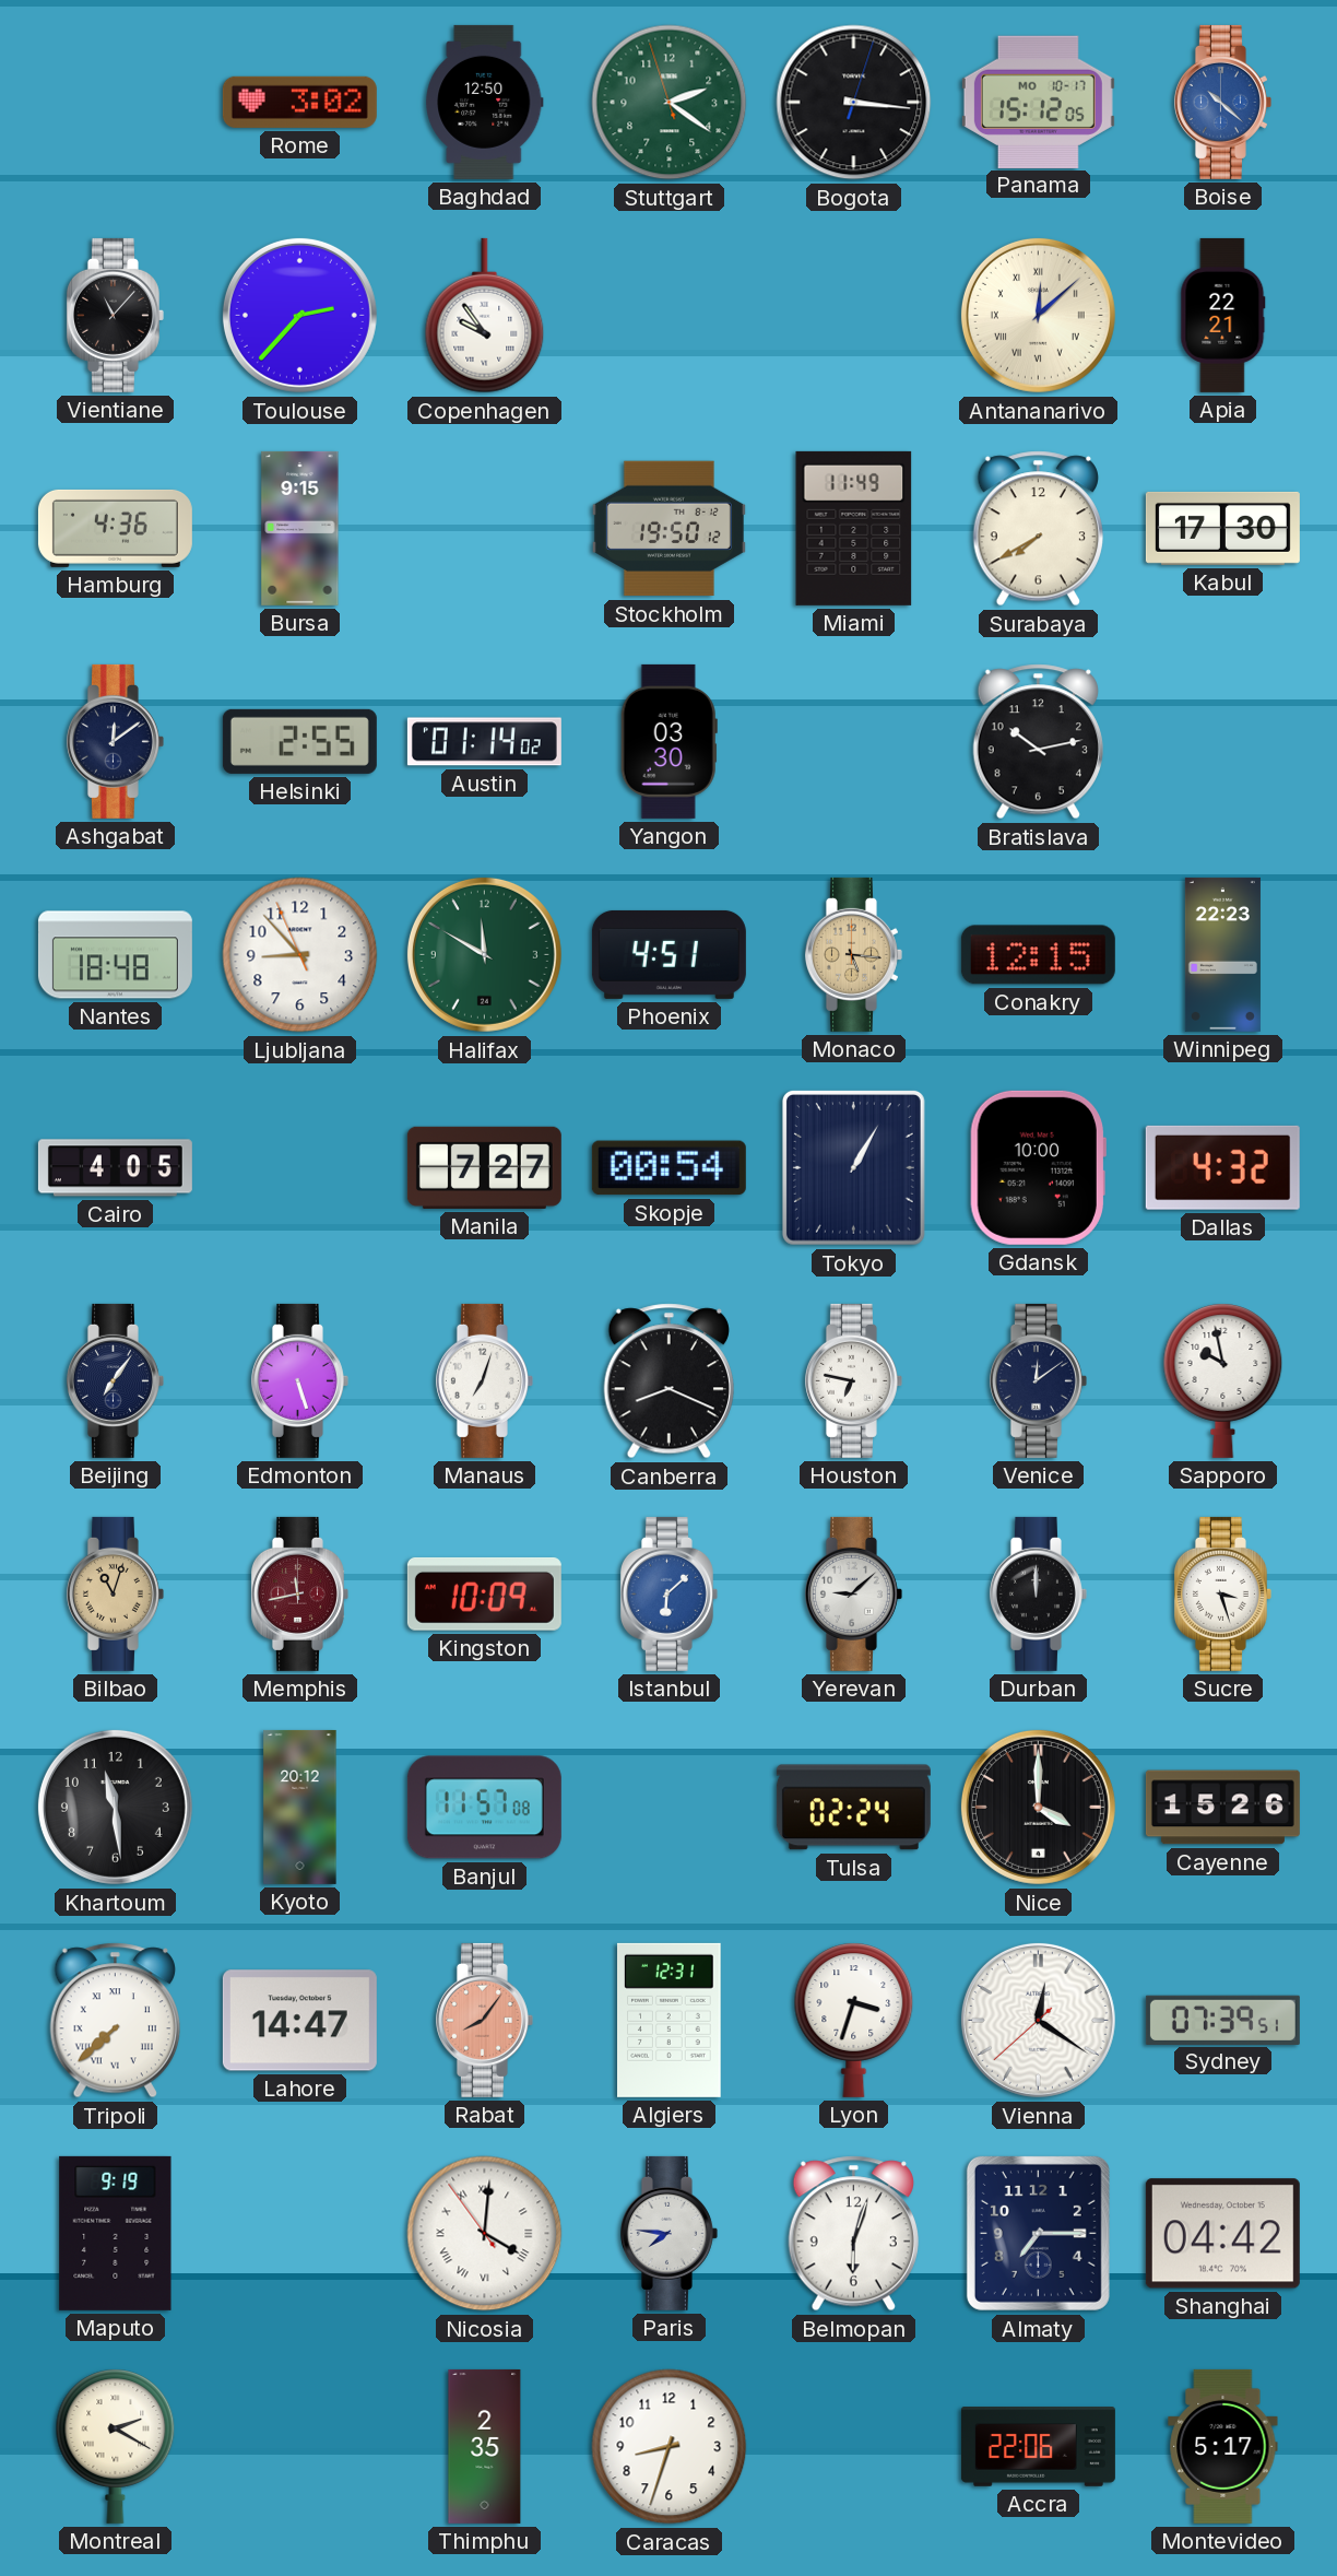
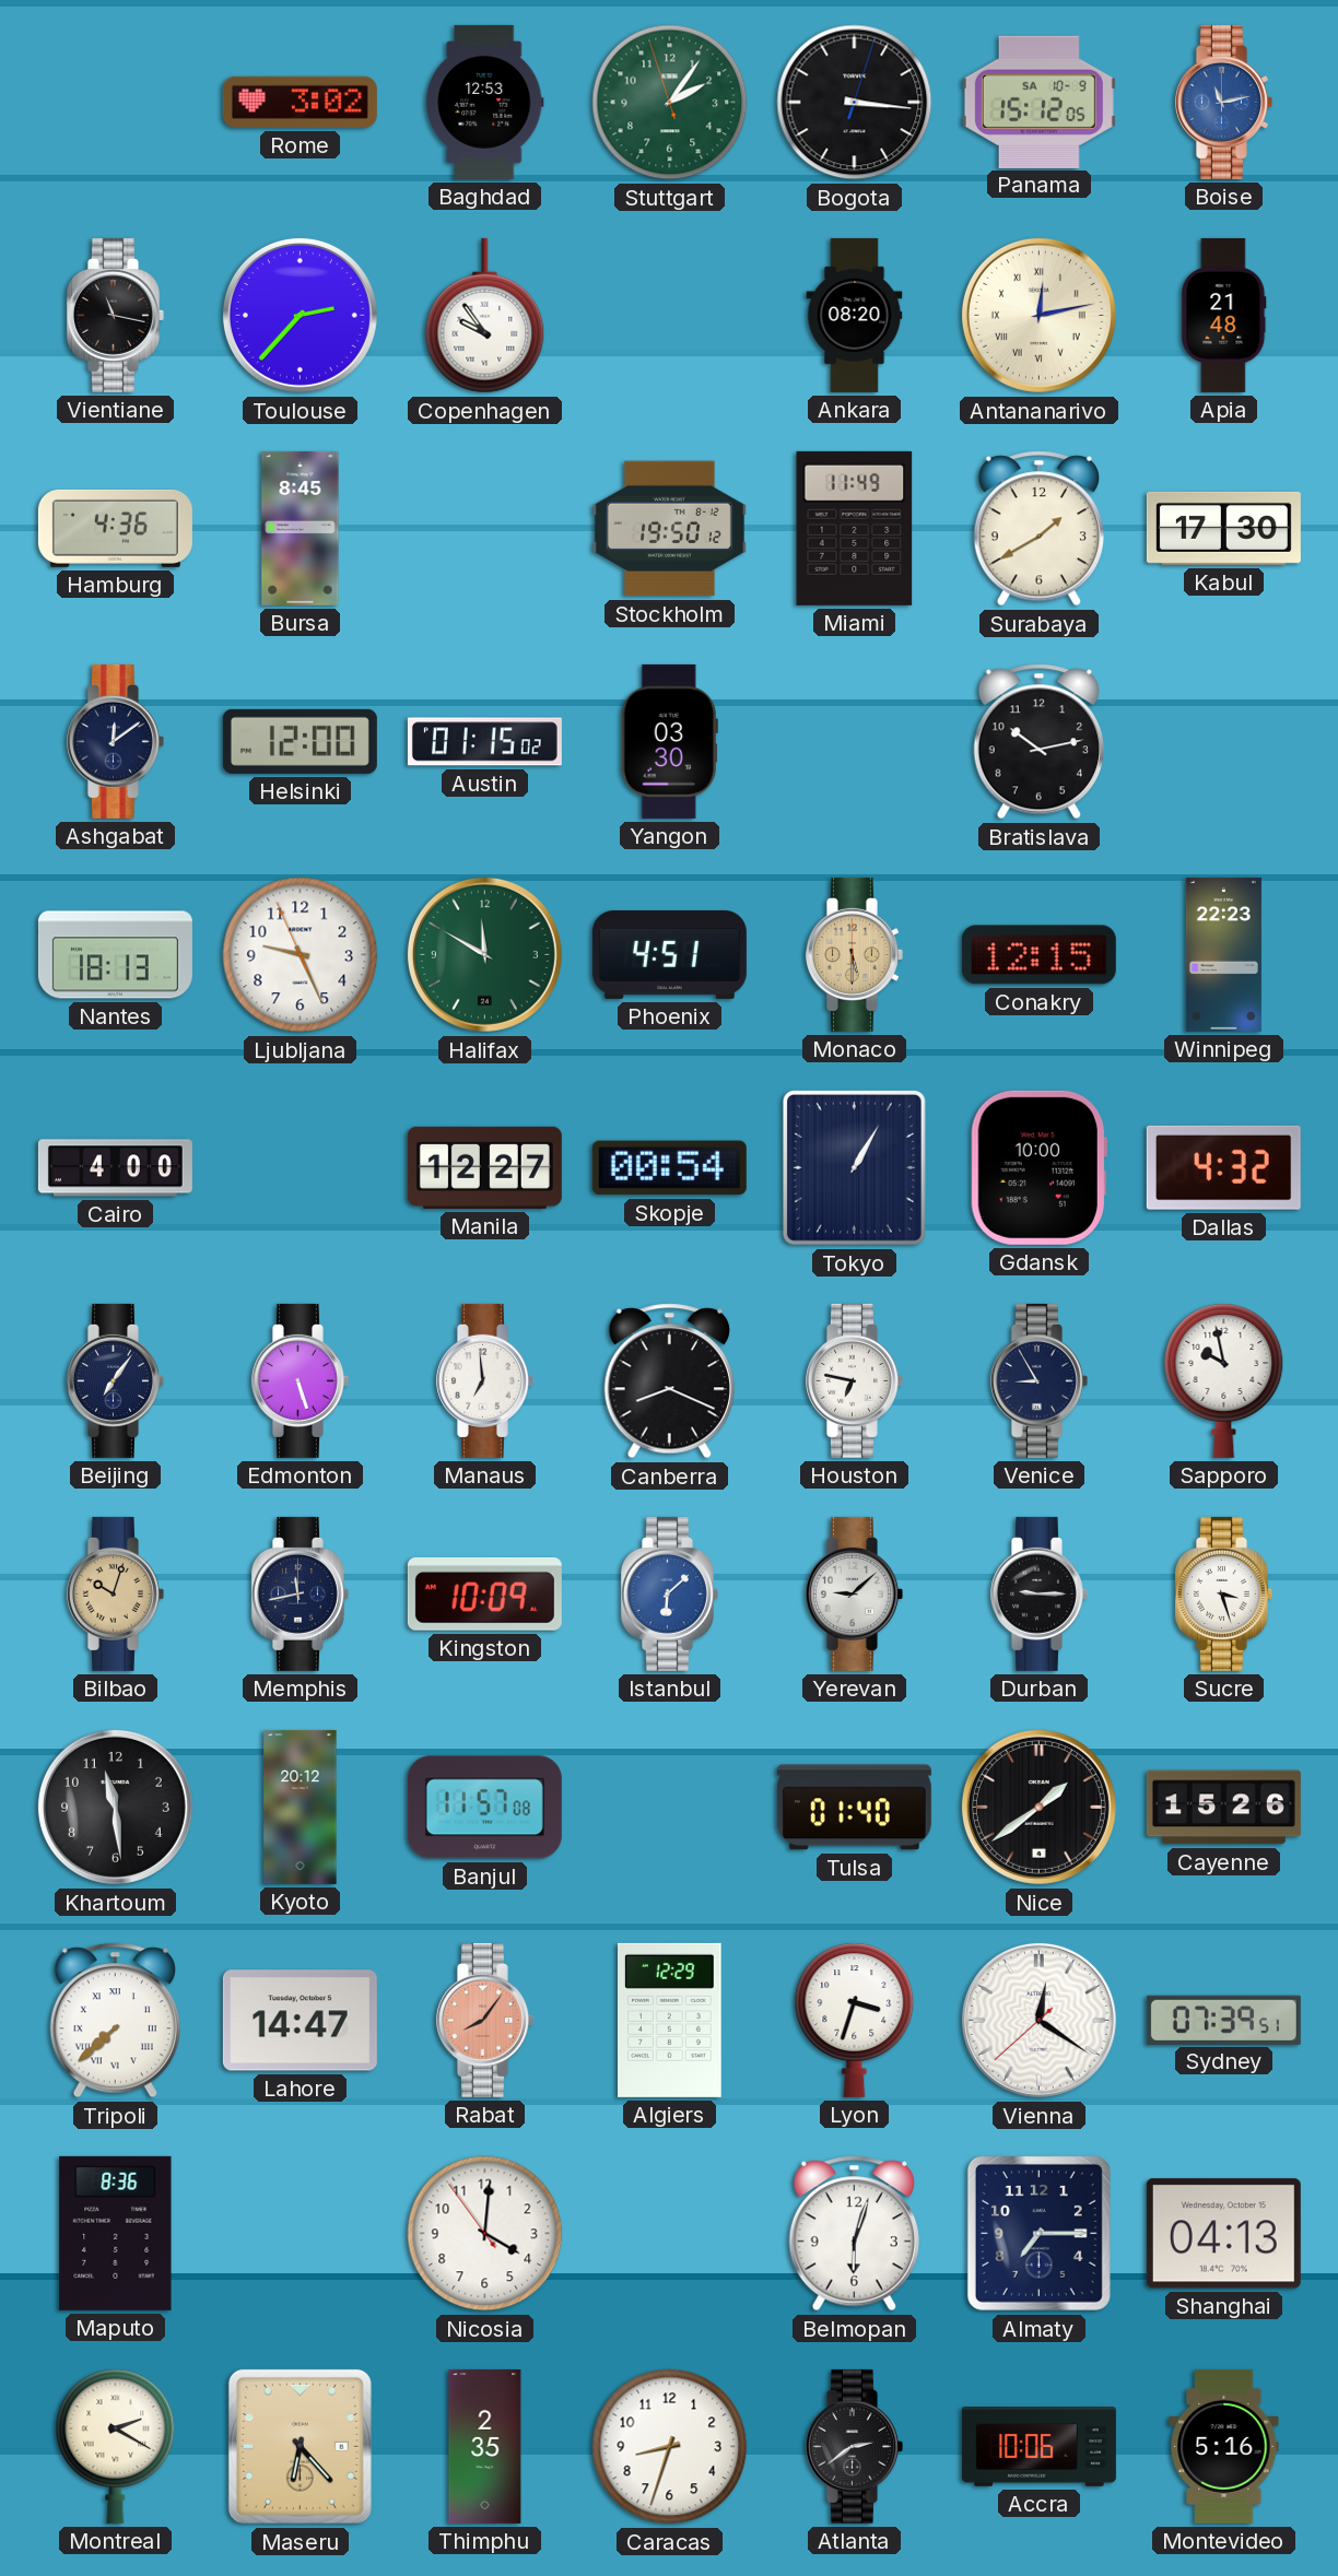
Baghdad: 12:50 -> 12:53 (485, 102)
Stuttgart: 2:20 -> 2:05 (670, 103)
Panama date: MO 10-17 -> SA 10-9 (1038, 102)
Boise: 10:22 -> 11:13 (1223, 102)
Vientiane: 11:07 -> 11:17 (115, 315)
Ankara: none -> 08:20 (855, 315)
Antananarivo: 12:08 -> 12:13 (1038, 315)
Apia: 22:21 -> 21:48 (1224, 315)
Bursa: 9:15 -> 8:45 (301, 528)
Surabaya: 7:40 -> 1:40 (1038, 529)
Helsinki: 2:55 -> 12:00 (300, 741)
Austin: 01:14 -> 01:15 (484, 742)
Nantes: 18:48 -> 18:13 (115, 955)
Ljubljana: 8:52 -> 9:25 (301, 955)
Monaco: 5:16 -> 5:30 (854, 954)
Cairo: 4:05 -> 4:00 (115, 1168)
Manila: 7:27 -> 12:27 (484, 1167)
Manaus: 7:03 -> 6:59 (484, 1380)
Venice: 12:09 -> 8:55 (1038, 1380)
Bilbao: 11:03 -> 10:03 (115, 1593)
Memphis dial: burgundy -> navy (300, 1593)
Durban: 12:00 -> 9:15 (1038, 1593)
Tulsa: 02:24 -> 01:40 (854, 1808)
Nice: 4:00 -> 1:39 (1038, 1807)
Algiers: 12:31 -> 12:29 (670, 2020)
Maputo: 9:19 -> 8:36 (116, 2233)
Nicosia numerals: Roman -> Arabic (485, 2234)
Paris: 7:46 -> none (668, 2233)
Shanghai: 04:42 -> 04:13 (1223, 2234)
Maseru: none -> 6:23 (300, 2446)
Atlanta: none -> 2:39 (854, 2446)
Accra: 22:06 -> 10:06 (1038, 2447)
Montevideo: 5:17 -> 5:16 (1224, 2446)
